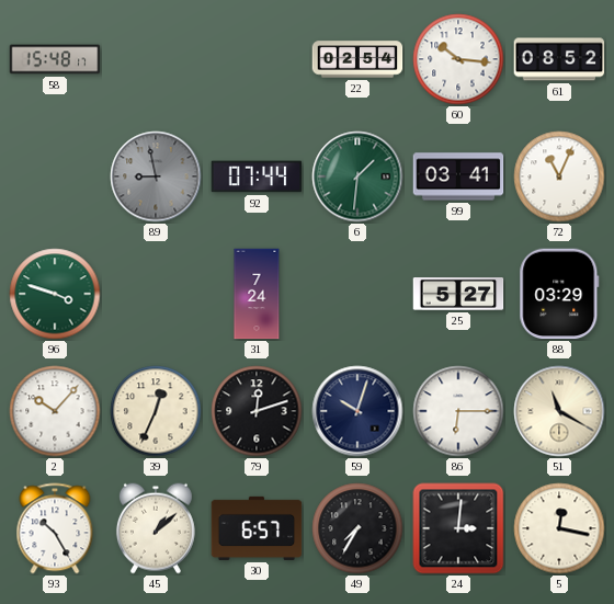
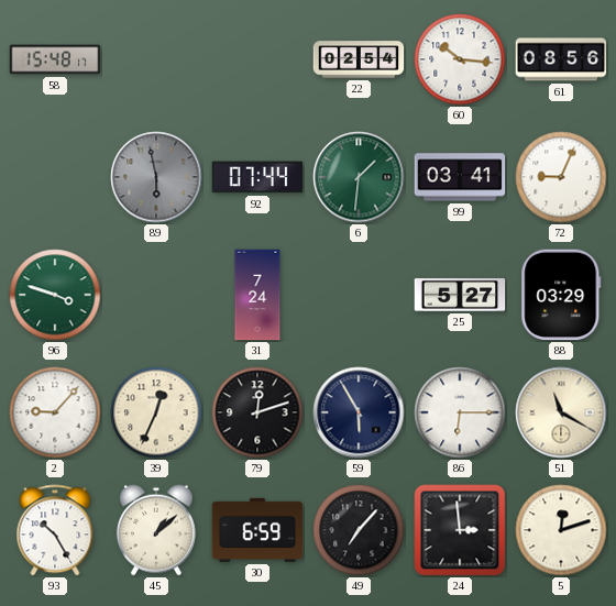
61: 08:52 -> 08:56 (561, 59)
89: 8:58 -> 5:58 (156, 177)
72: 11:04 -> 9:04 (561, 177)
2: 10:07 -> 9:07 (55, 412)
59: 10:03 -> 5:55 (359, 412)
30: 6:57 -> 6:59 (257, 530)
49: 7:35 -> 7:07 (359, 530)
24: 3:01 -> 2:59 (460, 530)
5: 12:17 -> 12:12 (561, 530)
